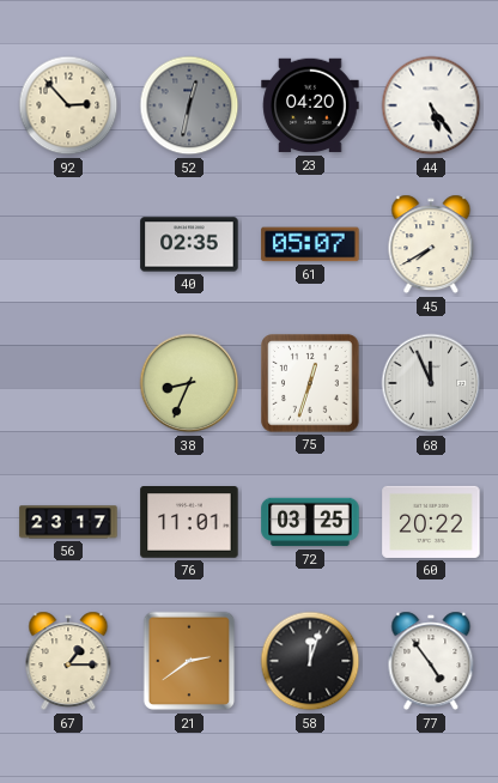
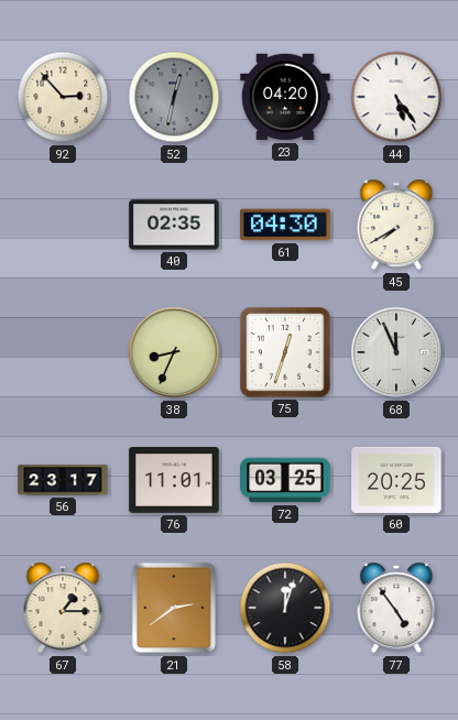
61: 05:07 -> 04:30 (285, 225)
60: 20:22 -> 20:25 (396, 480)
